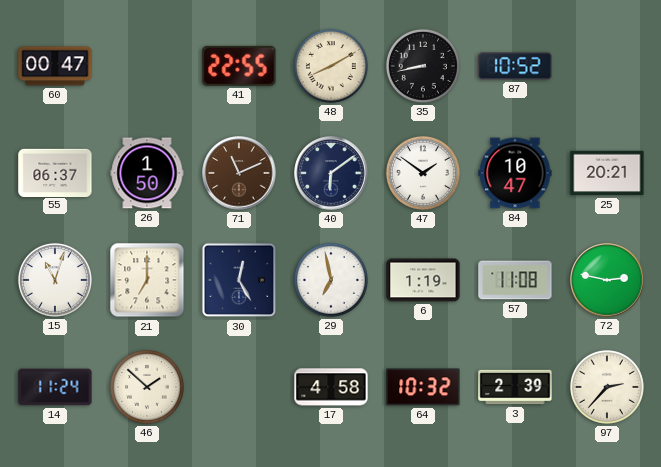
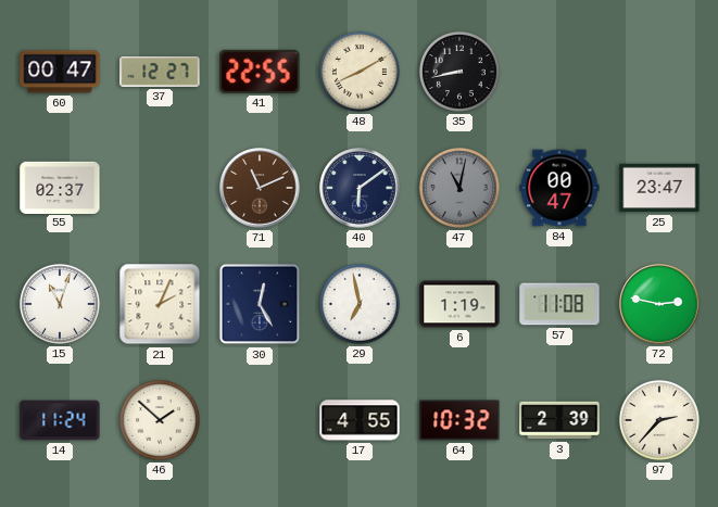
37: none -> 12:27 (160, 73)
87: 10:52 -> none (515, 66)
55: 06:37 -> 02:37 (60, 187)
26: 1:50 -> none (147, 173)
47: 1:51 -> 11:02 (459, 188)
47 dial: white -> grey (459, 188)
84: 10:47 -> 00:47 (559, 188)
25: 20:21 -> 23:47 (659, 188)
21: 7:00 -> 2:04 (160, 304)
17: 4:58 -> 4:55 (360, 420)
